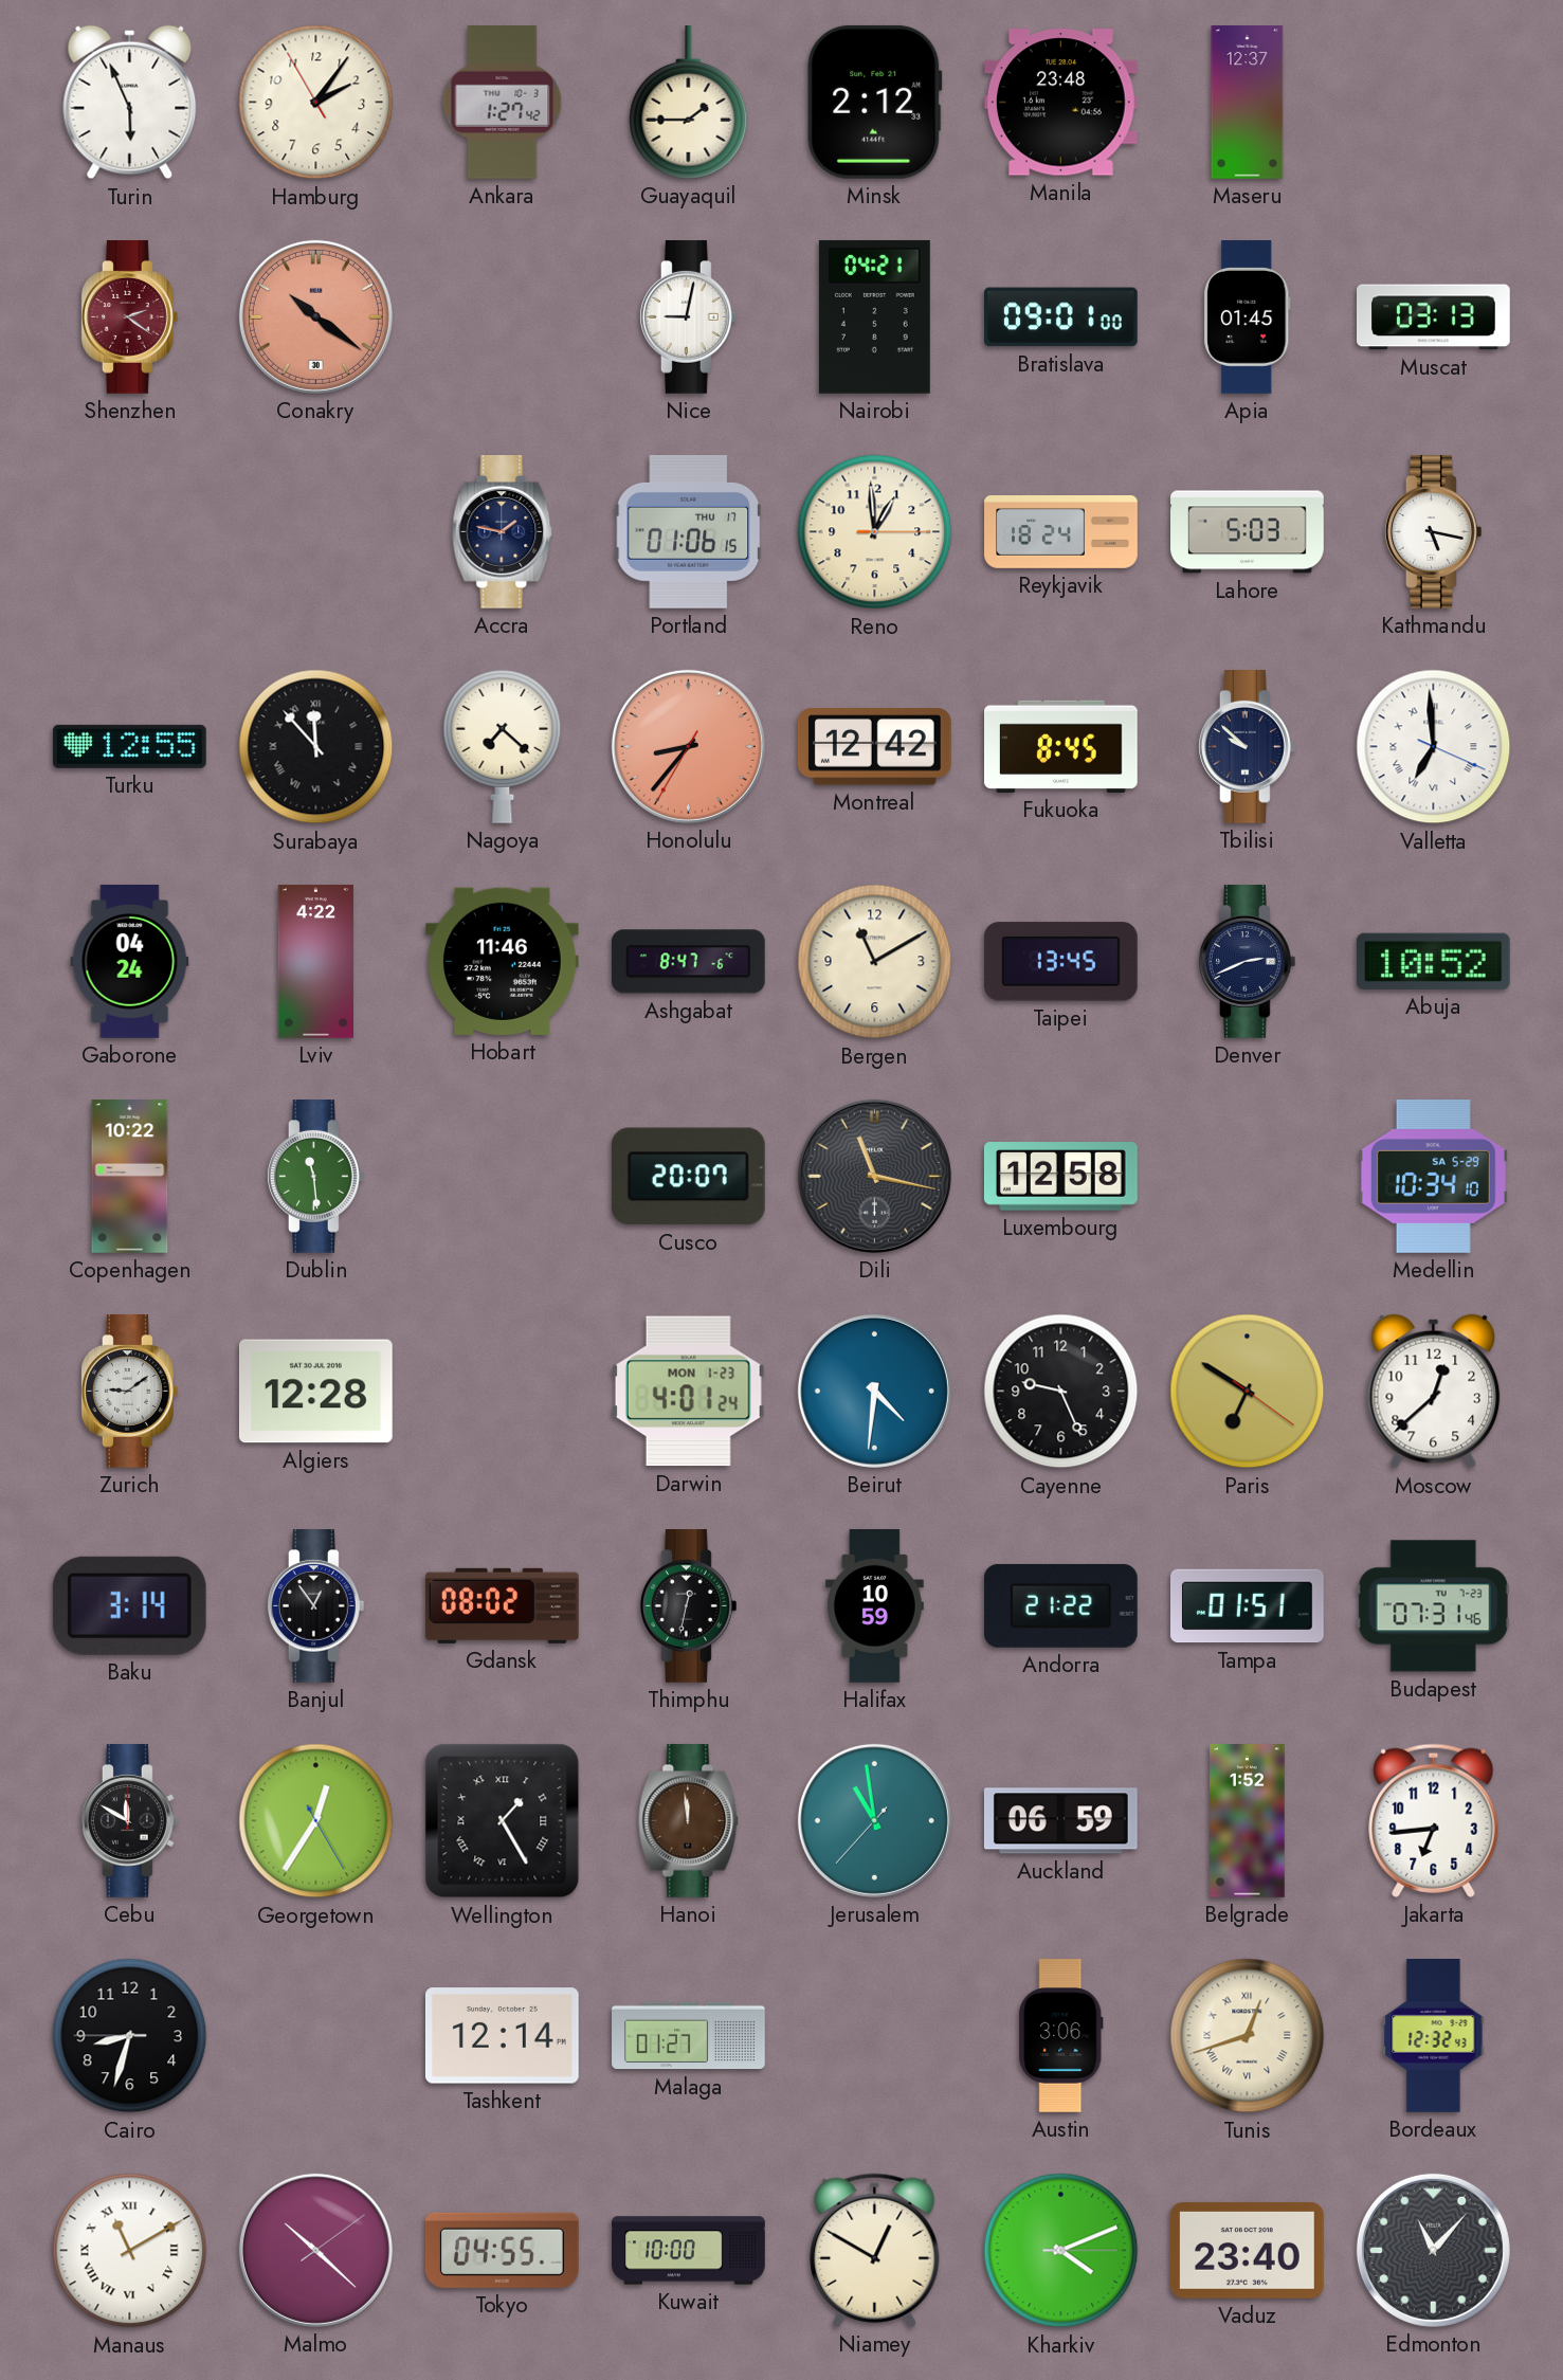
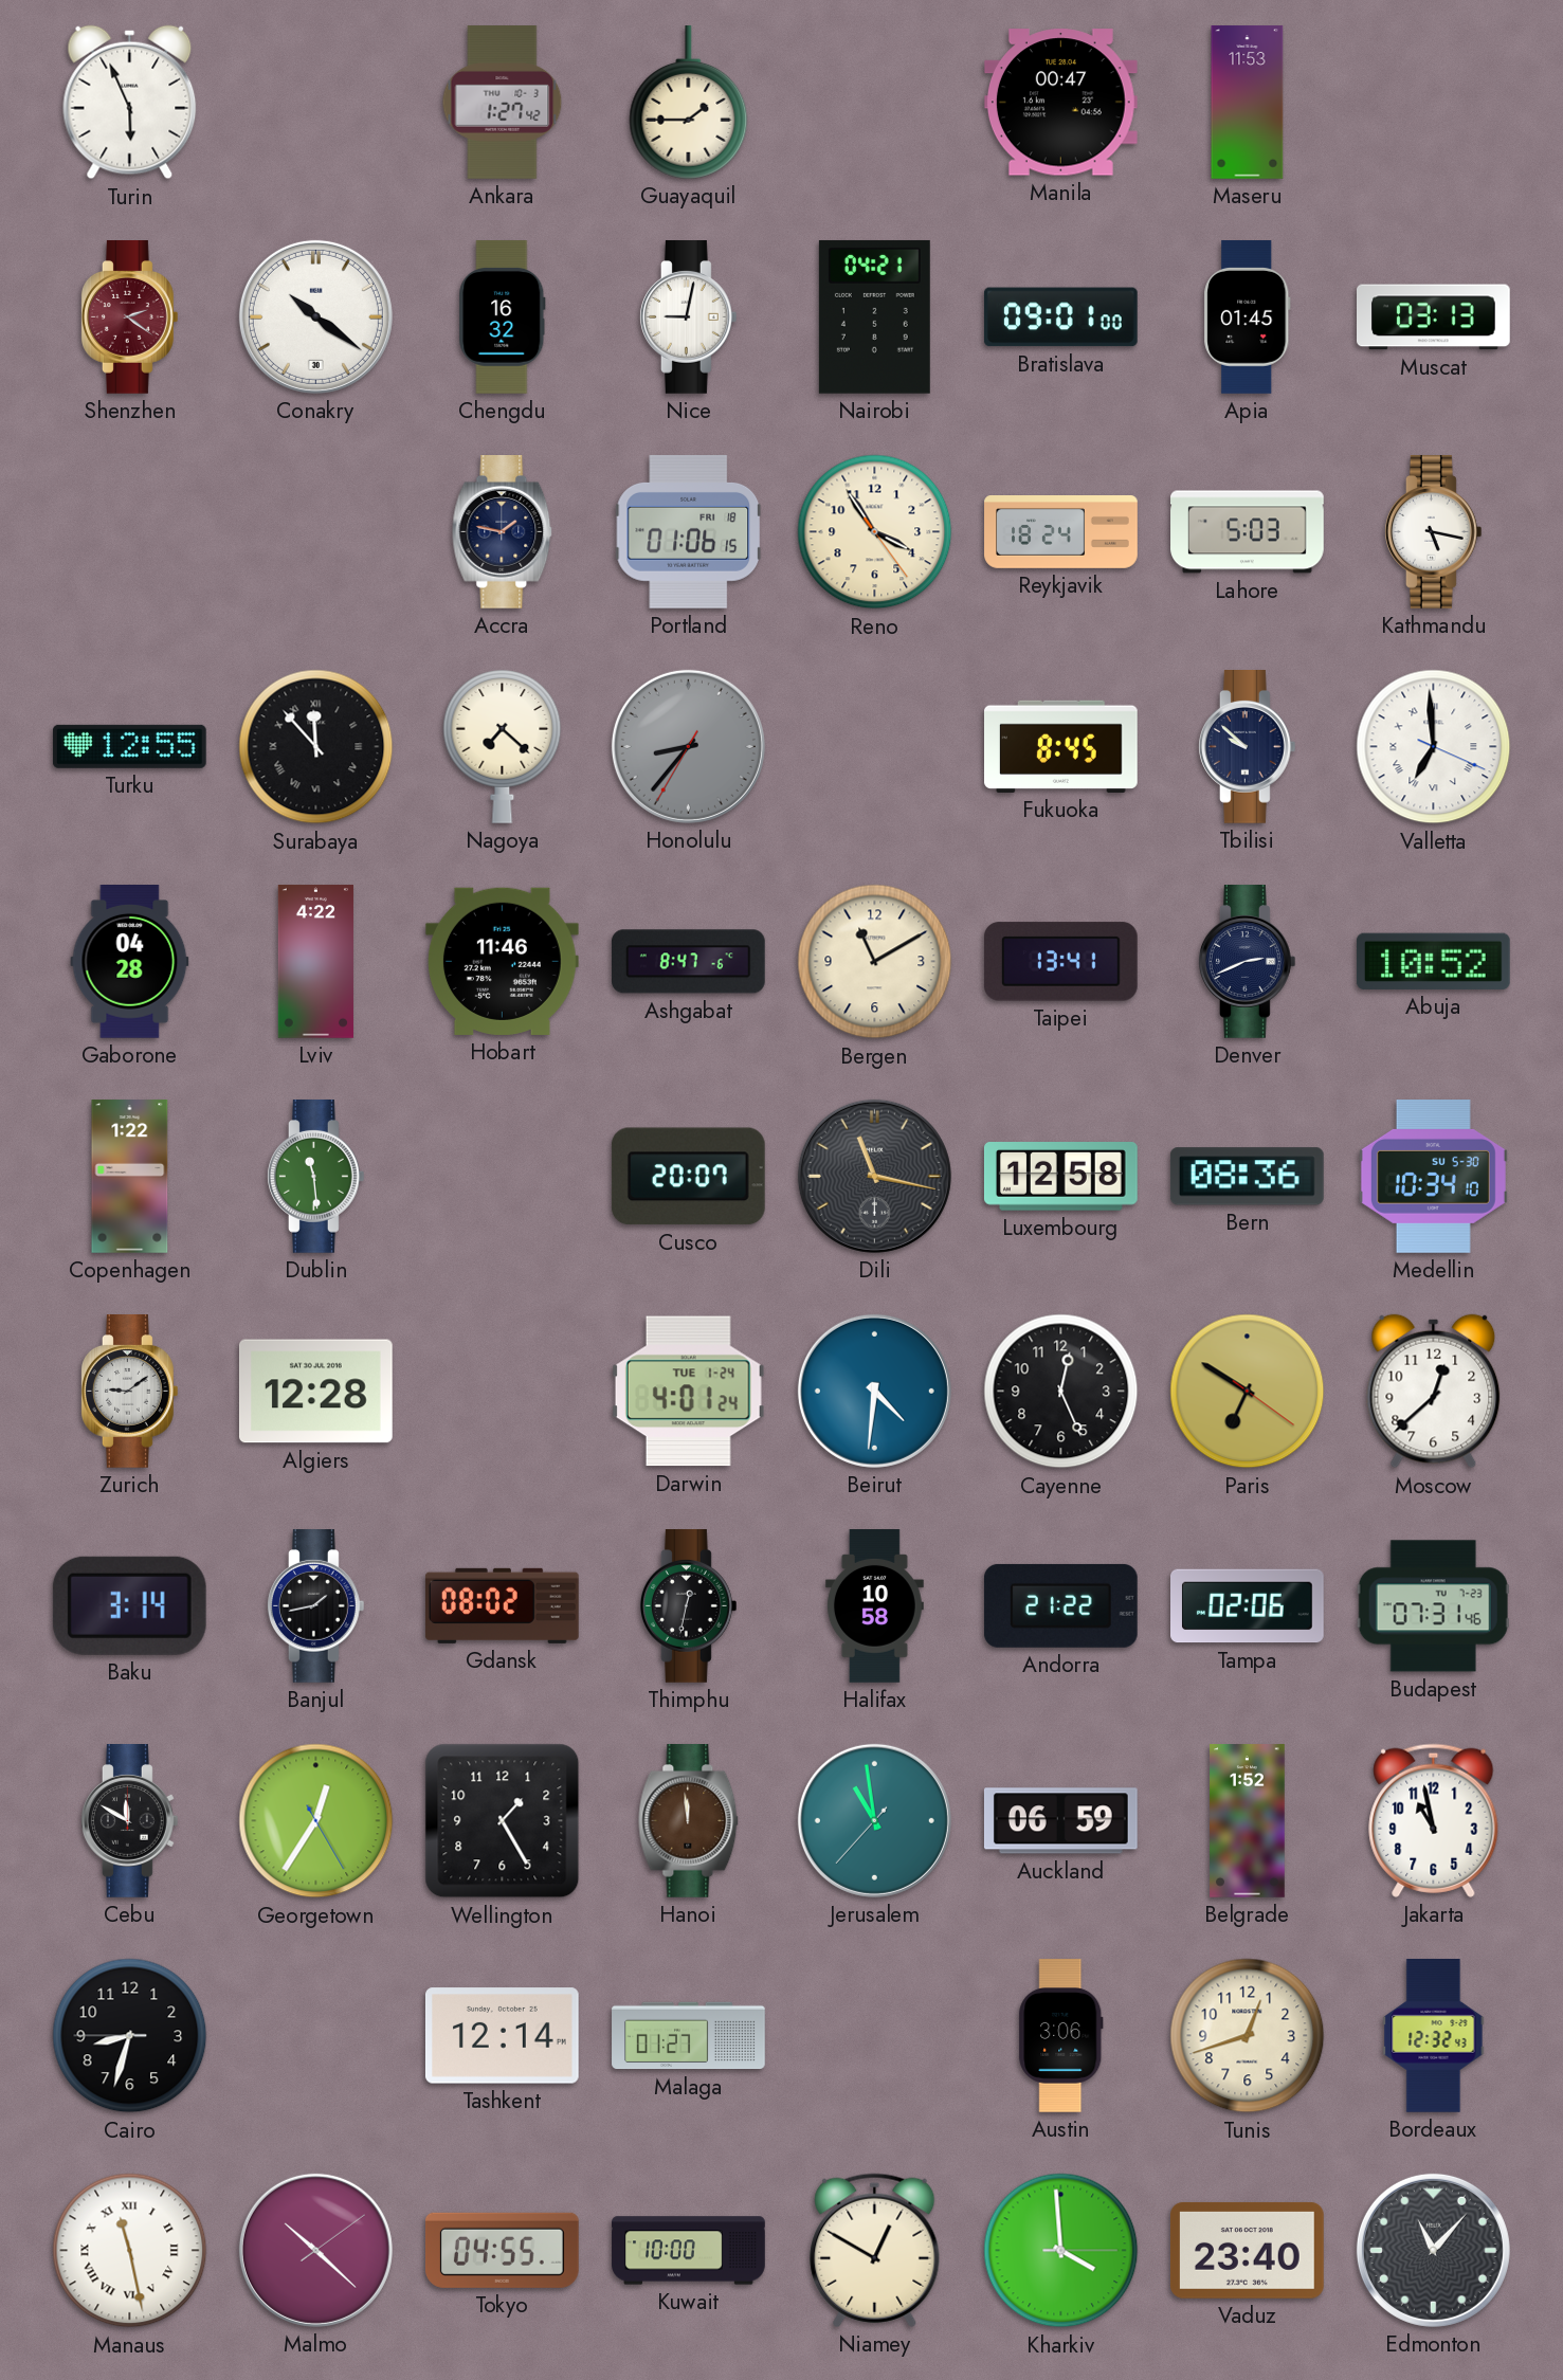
Hamburg: 2:05 -> none (316, 103)
Minsk: 2:12 -> none (875, 102)
Manila: 23:48 -> 00:47 (1060, 103)
Maseru: 12:37 -> 11:53 (1248, 103)
Conakry dial: salmon -> white (315, 316)
Chengdu: none -> 16:32 (503, 317)
Portland date: THU 17 -> FRI 18 (689, 531)
Reno: 12:59 -> 3:54 (875, 532)
Honolulu dial: salmon -> grey (688, 746)
Montreal: 12:42 -> none (874, 747)
Gaborone: 04:24 -> 04:28 (130, 962)
Taipei: 13:45 -> 13:41 (1060, 962)
Copenhagen: 10:22 -> 1:22 (130, 1177)
Bern: none -> 08:36 (1247, 1177)
Medellin date: SA 5-29 -> SU 5-30 (1433, 1177)
Darwin date: MON 1-23 -> TUE 1-24 (688, 1392)
Cayenne: 9:26 -> 12:26 (1061, 1392)
Banjul: 12:54 -> 1:43 (315, 1606)
Halifax: 10:59 -> 10:58 (874, 1606)
Tampa: 01:51 -> 02:06 (1248, 1606)
Wellington numerals: Roman -> Arabic (503, 1821)
Jakarta: 6:44 -> 10:58 (1434, 1820)
Tunis numerals: Roman -> Arabic (1248, 2036)
Manaus: 11:10 -> 11:28 (130, 2251)
Kharkiv: 4:11 -> 3:59 (1061, 2251)
